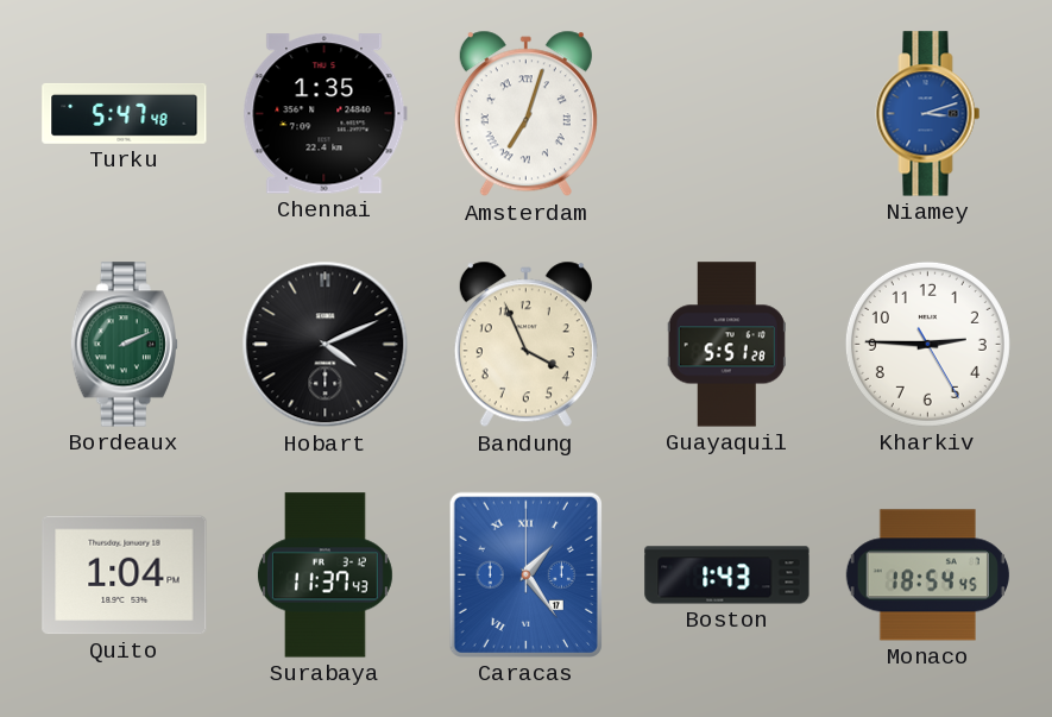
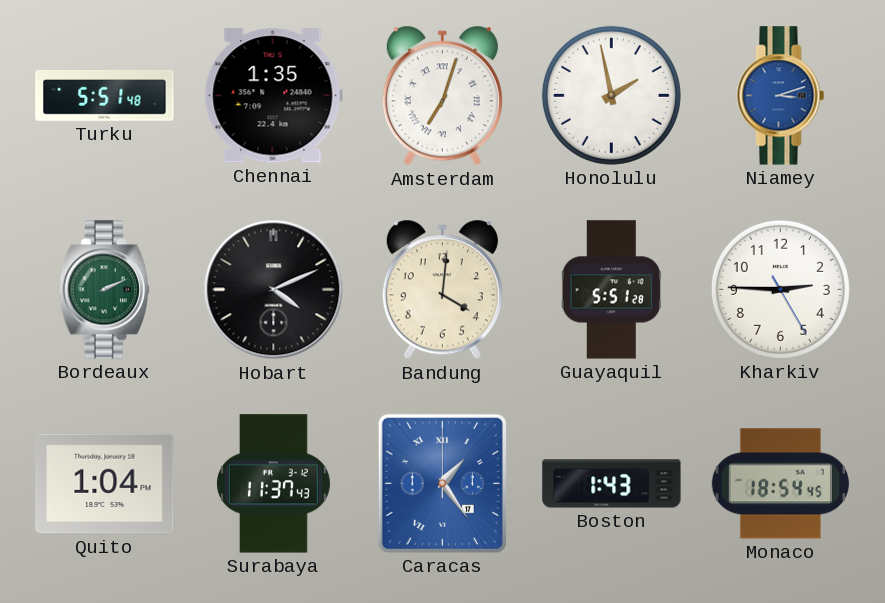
Turku: 5:47 -> 5:51 (105, 95)
Honolulu: none -> 1:58 (611, 95)
Bandung: 3:56 -> 4:01 (442, 290)
